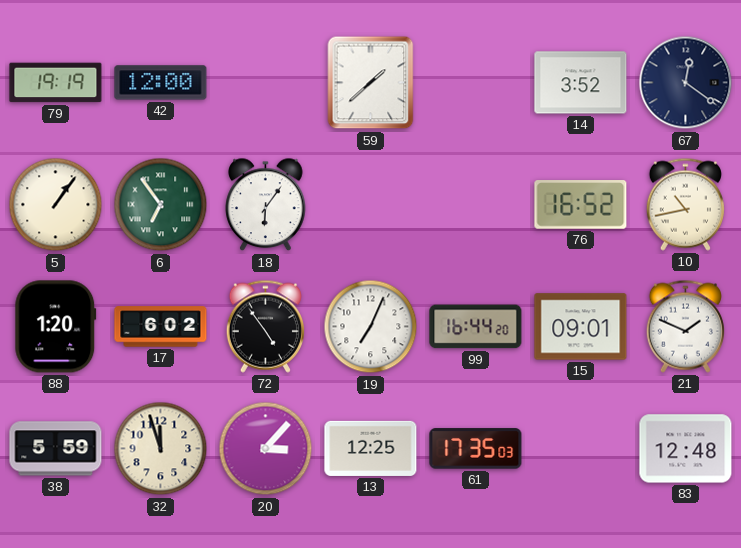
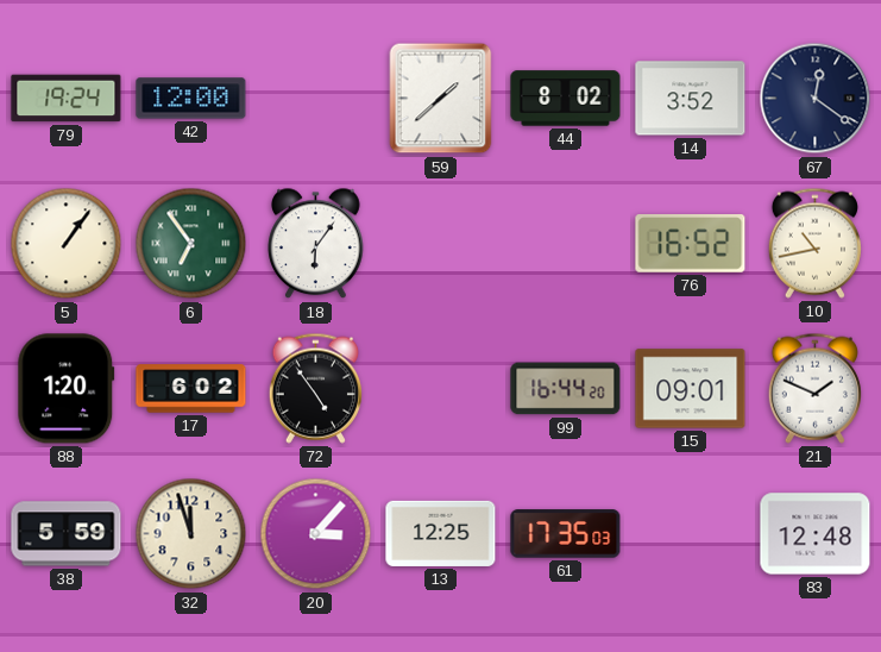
79: 19:19 -> 19:24 (67, 99)
44: none -> 8:02 (566, 99)
19: 7:04 -> none (371, 327)
